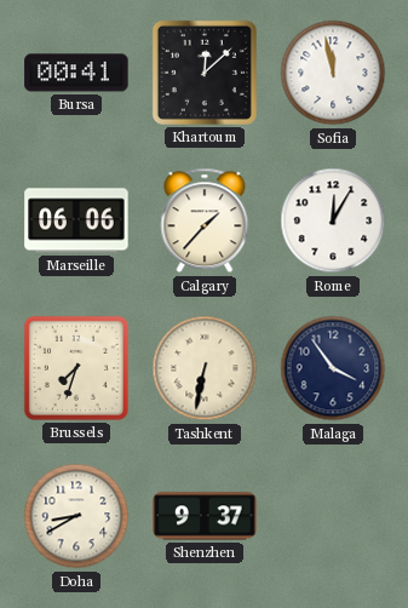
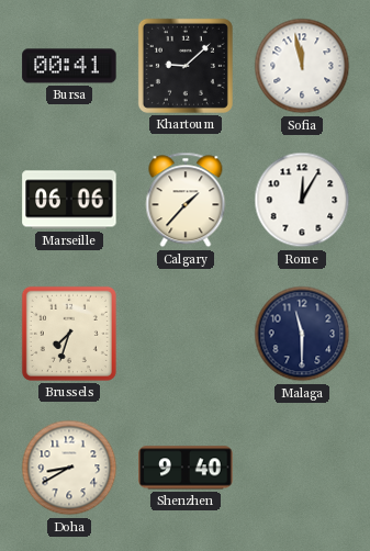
Khartoum: 12:08 -> 9:08 (186, 66)
Tashkent: 6:32 -> none (205, 368)
Malaga: 3:54 -> 11:30 (302, 334)
Shenzhen: 9:37 -> 9:40 (186, 468)
